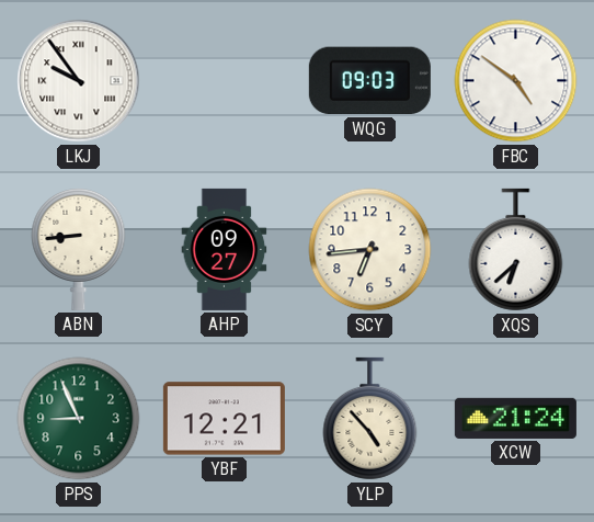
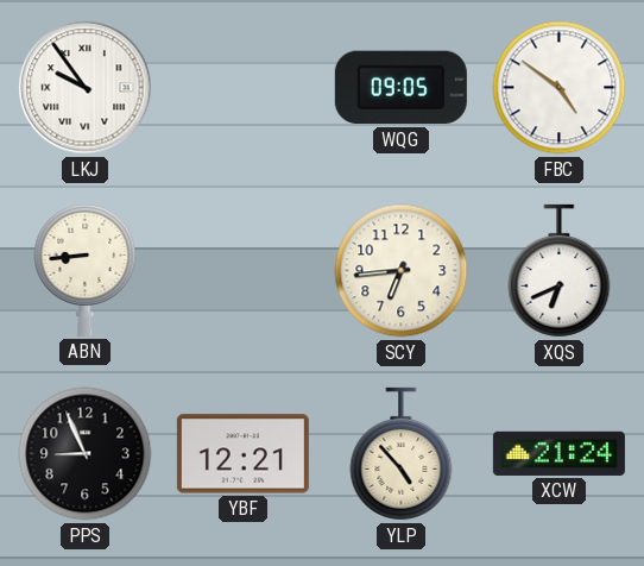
WQG: 09:03 -> 09:05 (400, 88)
AHP: 09:27 -> none (225, 249)
XQS: 6:38 -> 6:41 (560, 271)
PPS dial: green -> black (86, 454)
